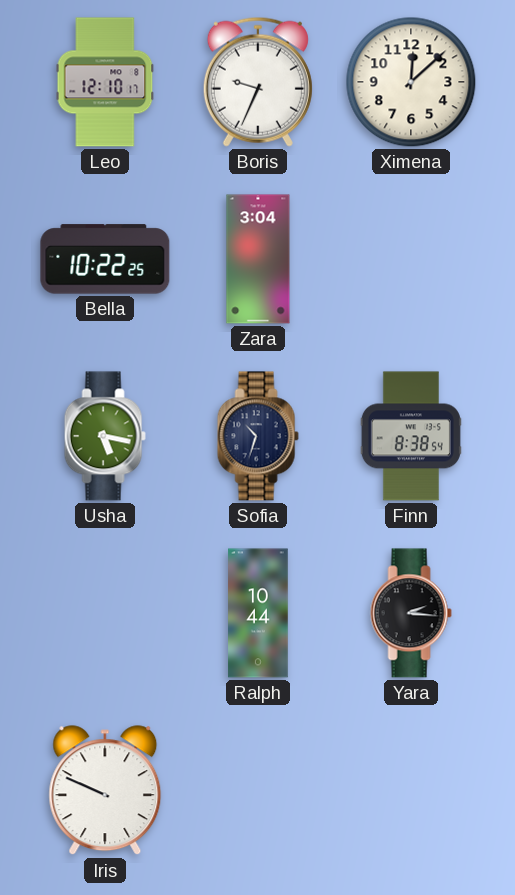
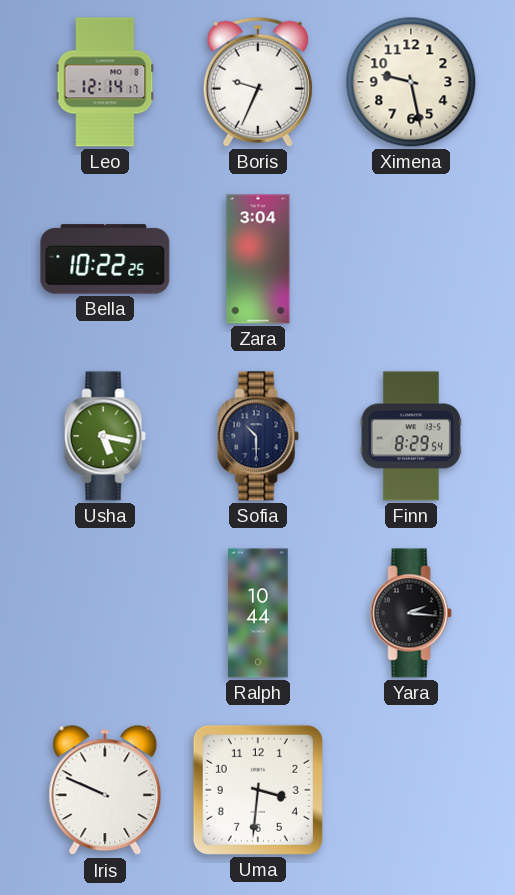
Leo: 12:10 -> 12:14 (105, 82)
Ximena: 12:08 -> 9:28 (411, 82)
Sofia: 10:33 -> 10:30 (258, 436)
Finn: 8:38 -> 8:29 (411, 436)
Uma: none -> 3:31 (258, 790)
